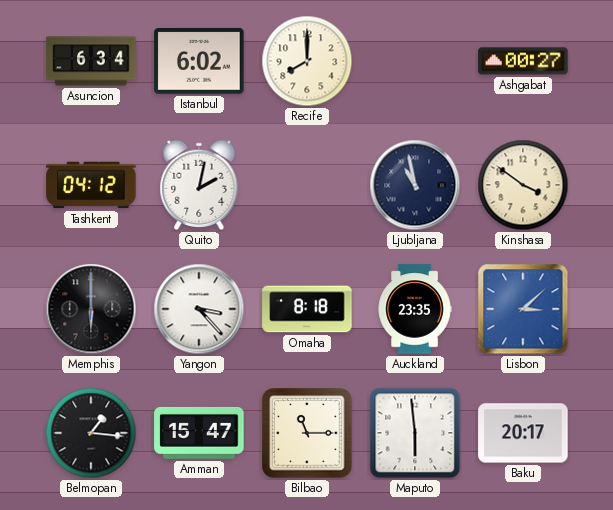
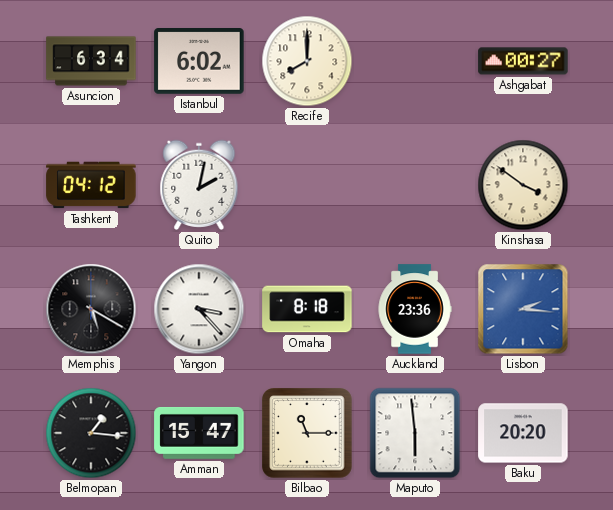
Ljubljana: 10:58 -> none (415, 185)
Memphis: 6:00 -> 5:20 (91, 309)
Auckland: 23:35 -> 23:36 (415, 309)
Lisbon: 3:08 -> 2:16 (523, 309)
Baku: 20:17 -> 20:20 (523, 433)
